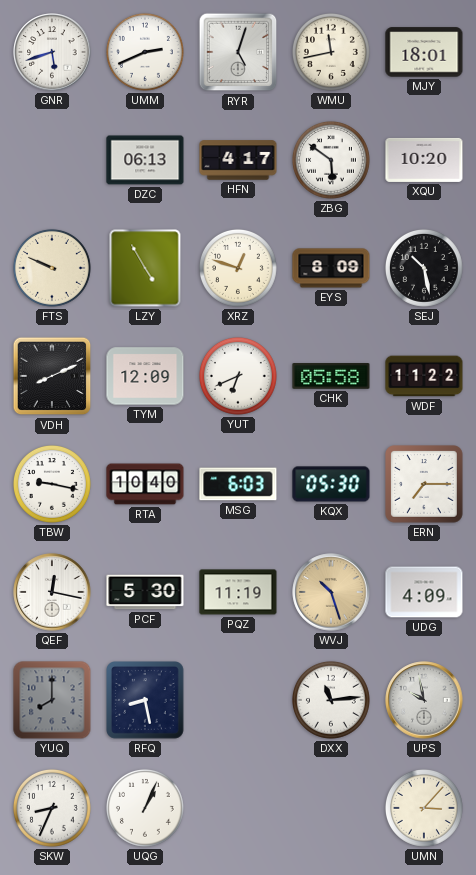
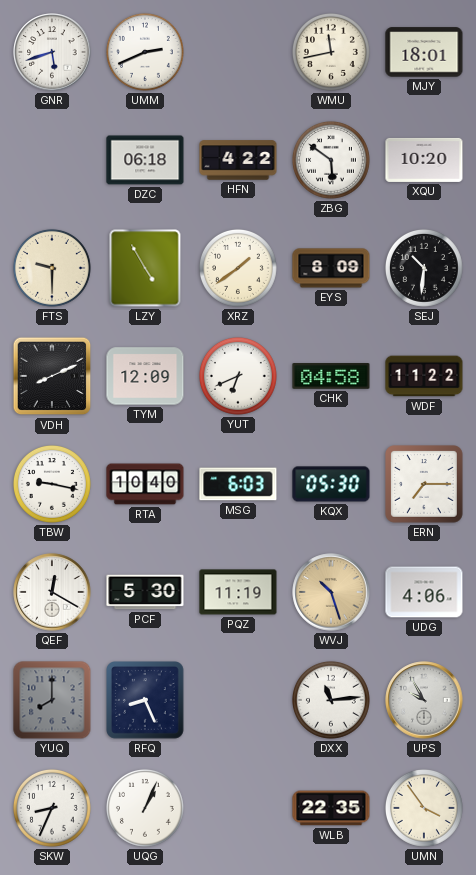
RYR: 5:03 -> none (238, 52)
DZC: 06:13 -> 06:18 (145, 160)
HFN: 4:17 -> 4:22 (238, 160)
FTS: 9:49 -> 9:30 (52, 268)
XRZ: 12:48 -> 1:39 (238, 268)
SEJ: 10:28 -> 10:31 (424, 268)
CHK: 05:58 -> 04:58 (331, 376)
QEF: 12:17 -> 12:20 (52, 592)
UDG: 4:09 -> 4:06 (424, 592)
RFQ: 8:28 -> 8:26 (146, 701)
UPS: 9:58 -> 9:55 (424, 700)
WLB: none -> 22:35 (331, 808)
UMN: 3:07 -> 3:54 (424, 808)
